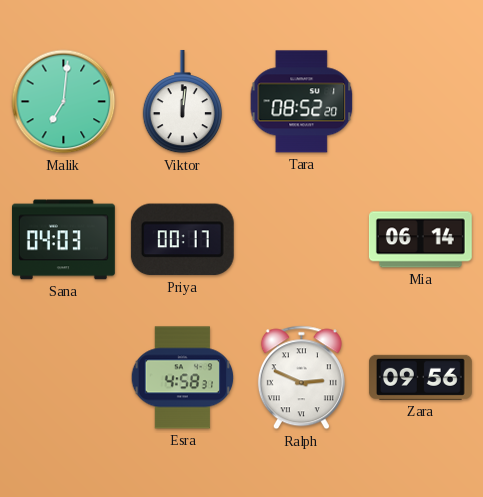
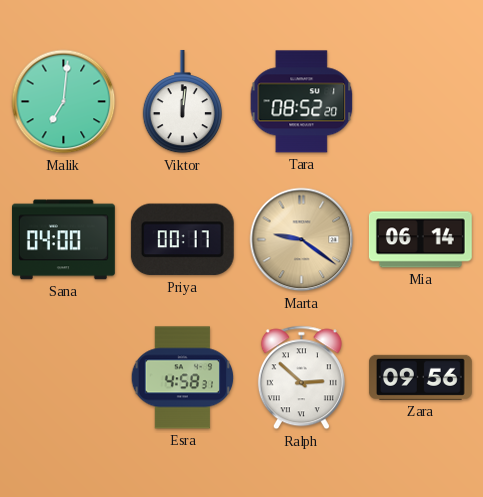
Sana: 04:03 -> 04:00 (63, 240)
Marta: none -> 9:21 (302, 240)
Ralph: 2:49 -> 2:52 (301, 378)
